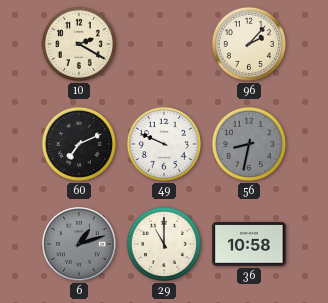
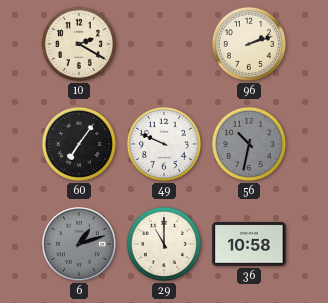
96: 2:07 -> 2:12 (249, 44)
60: 7:11 -> 7:06 (79, 144)
56: 8:32 -> 10:32 (249, 144)
